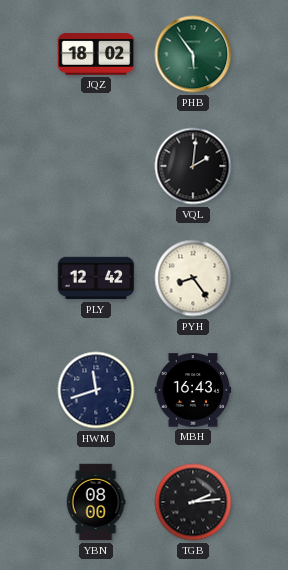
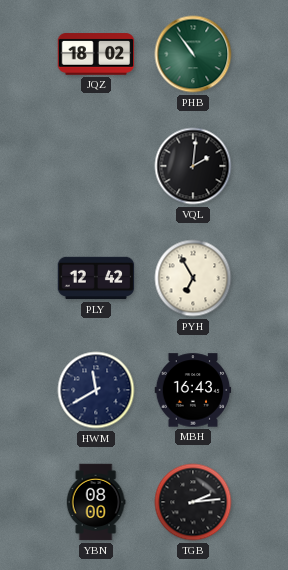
PHB: 5:54 -> 10:54 (193, 54)
PYH: 8:24 -> 6:55 (193, 278)
HWM: 11:42 -> 11:40 (96, 390)
